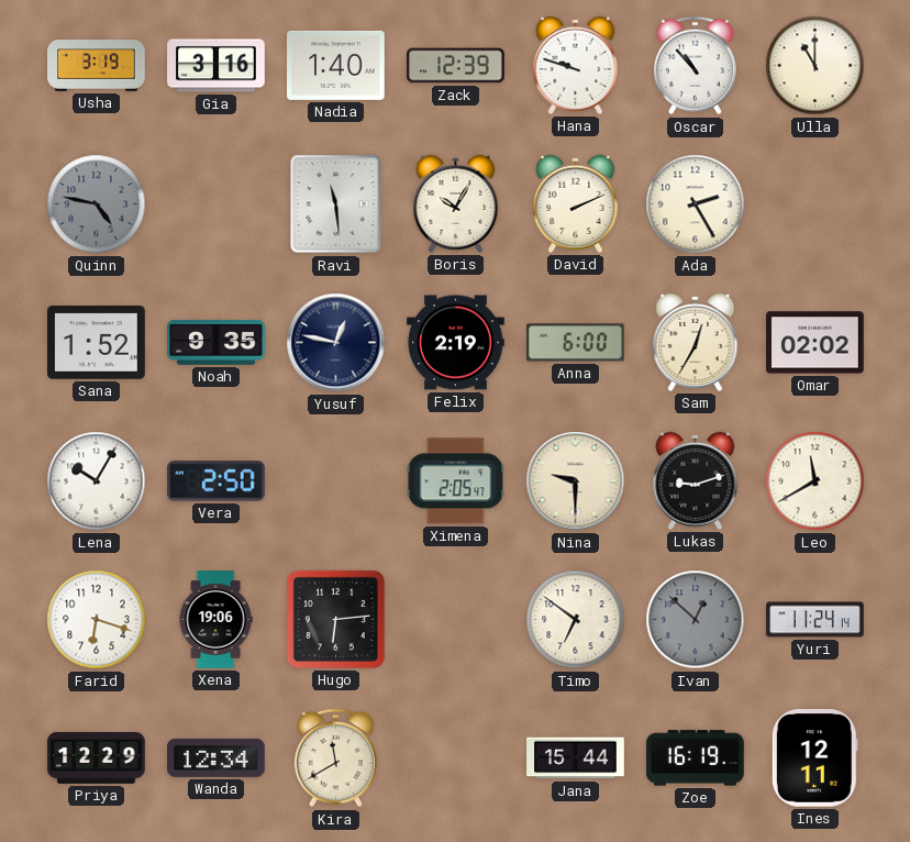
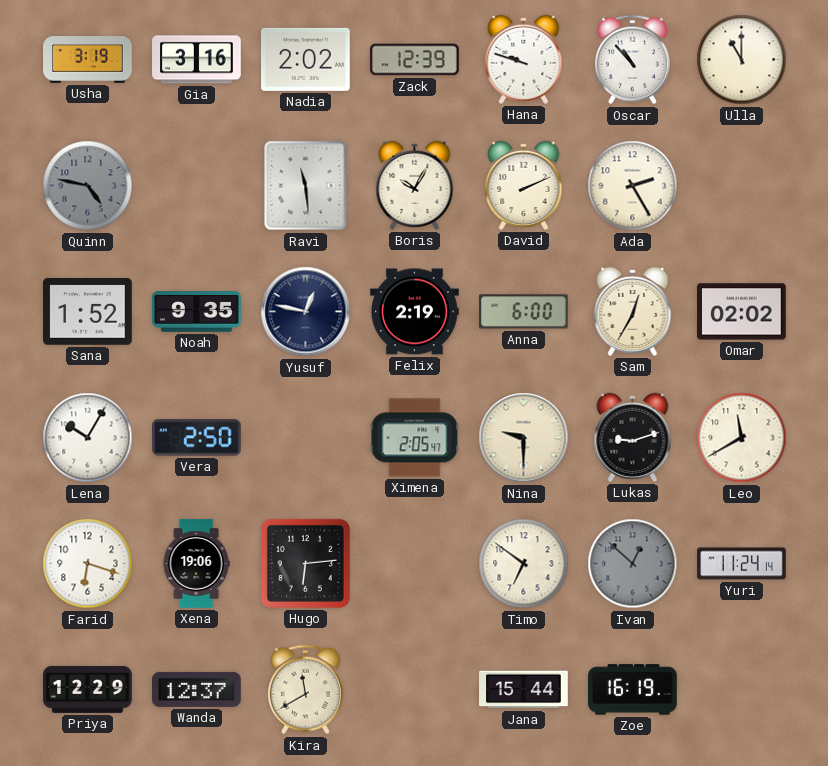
Nadia: 1:40 -> 2:02 (306, 59)
Wanda: 12:34 -> 12:37 (197, 689)
Ines: 12:11 -> none (814, 758)
